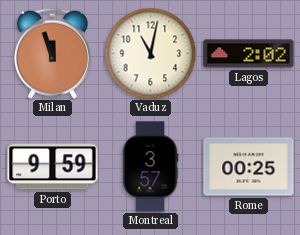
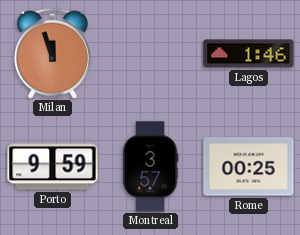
Vaduz: 11:02 -> none (150, 53)
Lagos: 2:02 -> 1:46 (249, 54)
